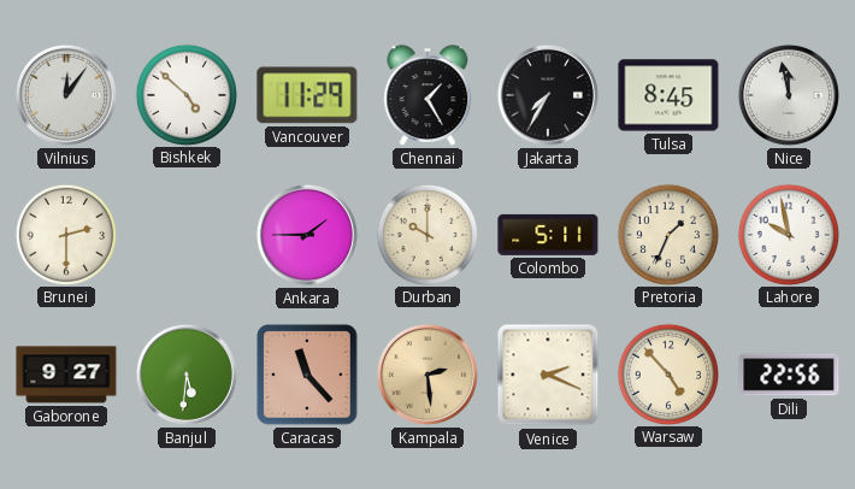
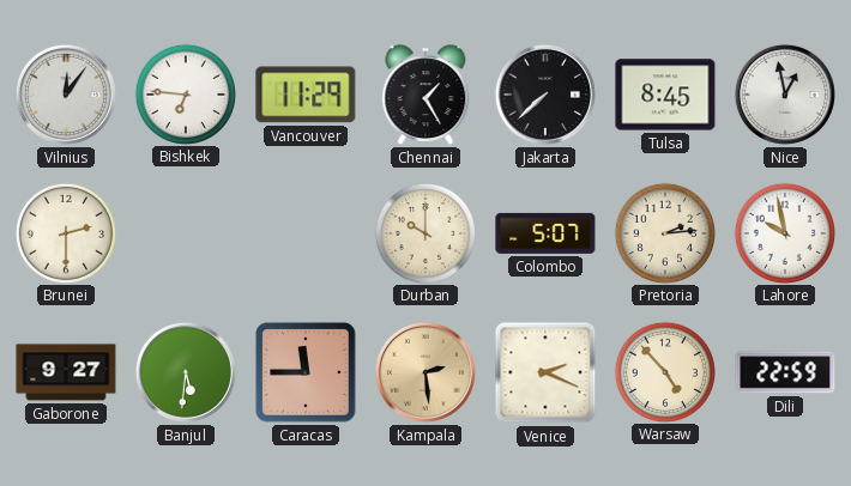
Bishkek: 4:52 -> 6:46 (185, 93)
Jakarta: 7:35 -> 7:38 (545, 95)
Nice: 11:58 -> 12:58 (785, 95)
Ankara: 1:45 -> none (307, 235)
Colombo: 5:11 -> 5:07 (545, 233)
Pretoria: 1:34 -> 2:14 (664, 232)
Caracas: 11:23 -> 11:45 (306, 372)
Dili: 22:56 -> 22:59 (785, 372)
